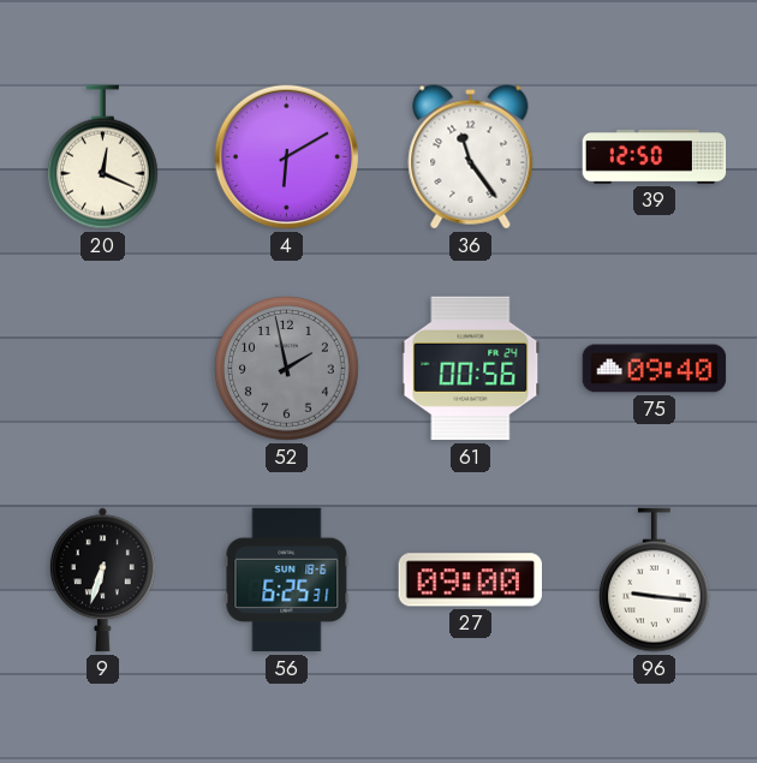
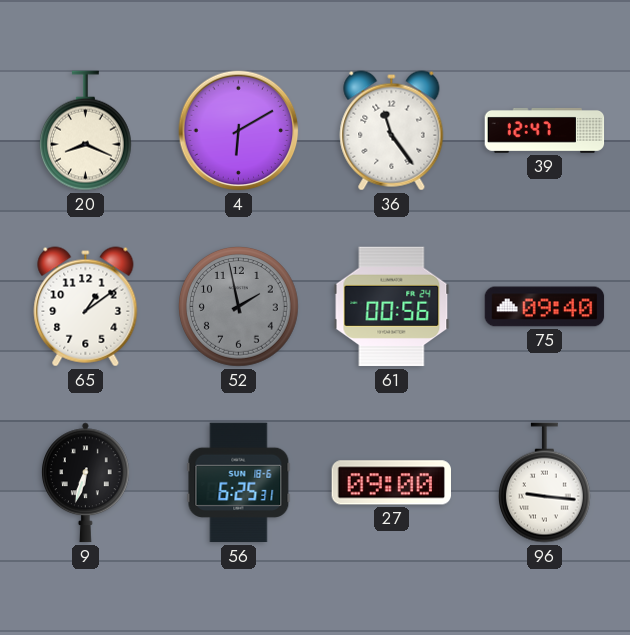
20: 12:19 -> 8:19 (85, 131)
39: 12:50 -> 12:47 (545, 130)
65: none -> 1:09 (86, 307)
